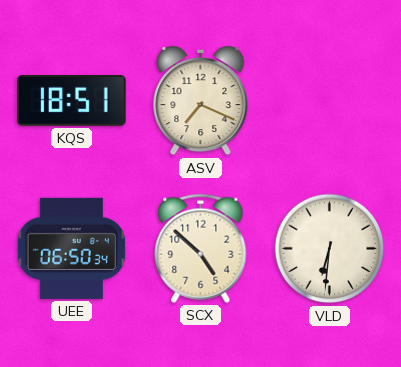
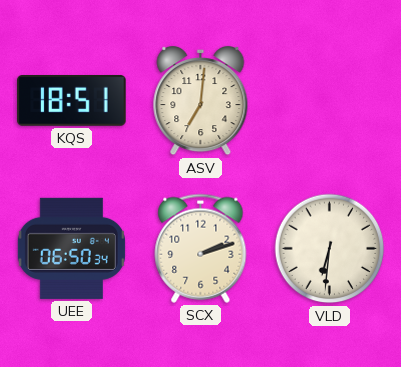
ASV: 7:19 -> 7:01 (201, 101)
SCX: 4:52 -> 2:12 (201, 248)
